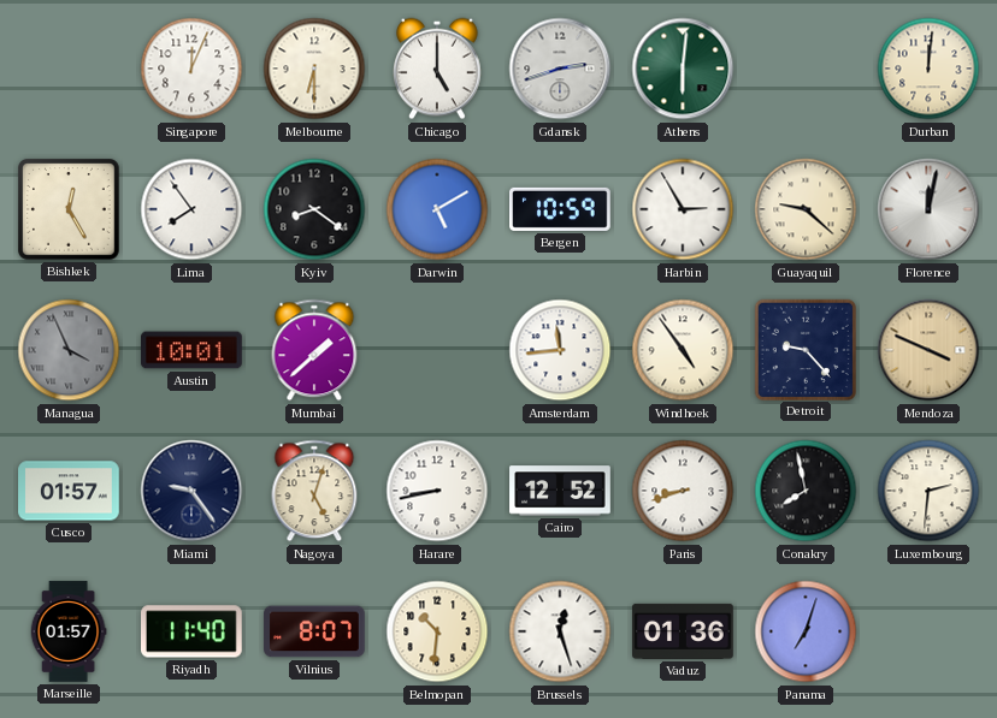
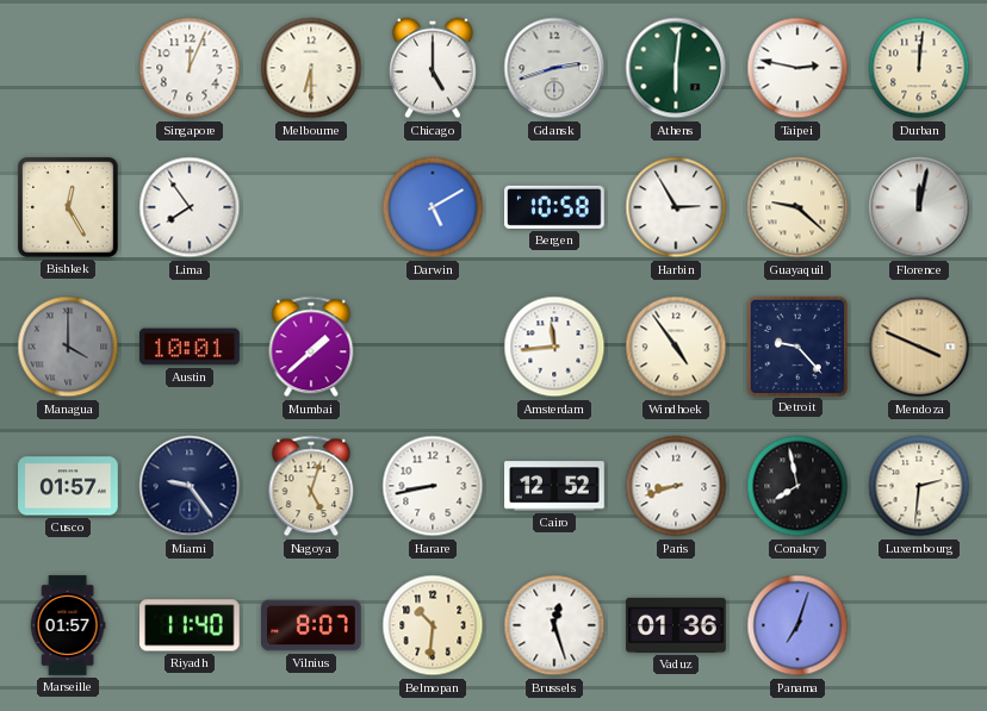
Taipei: none -> 2:47 (797, 68)
Kyiv: 8:21 -> none (314, 209)
Bergen: 10:59 -> 10:58 (554, 207)
Managua: 3:56 -> 4:00 (68, 347)
